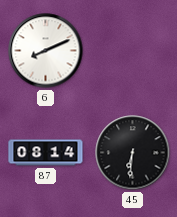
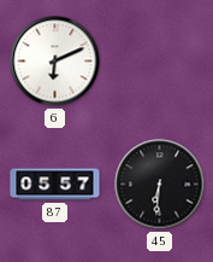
6: 8:11 -> 6:11 (55, 62)
87: 08:14 -> 05:57 (55, 185)
